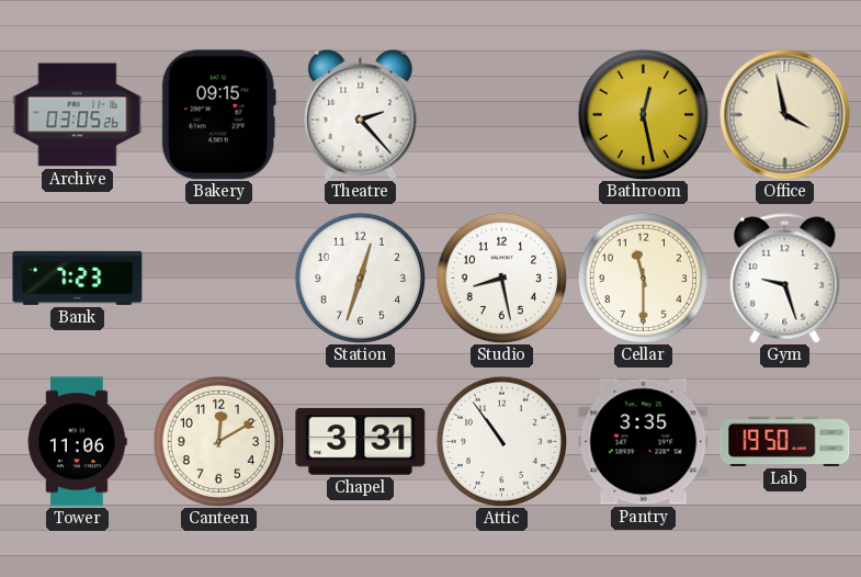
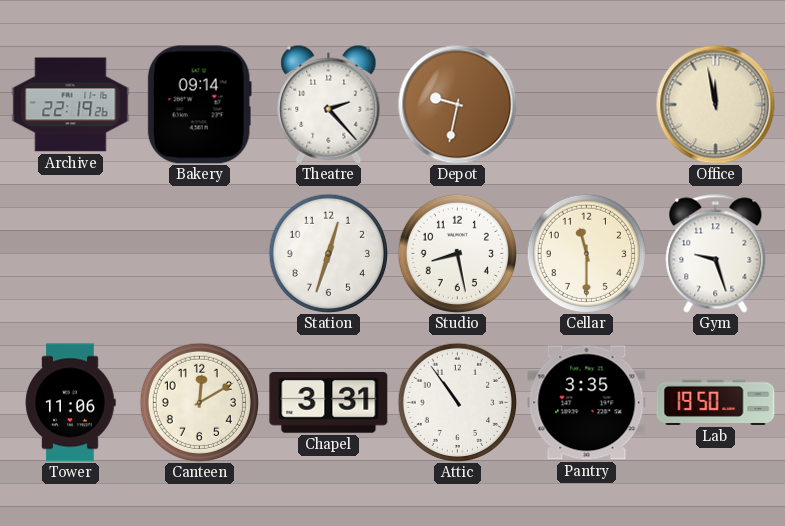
Archive: 03:05 -> 22:19 (71, 105)
Bakery: 09:15 -> 09:14 (199, 105)
Depot: none -> 9:32 (458, 105)
Bathroom: 12:28 -> none (643, 114)
Office: 3:58 -> 11:58 (716, 105)
Bank: 7:23 -> none (78, 278)
